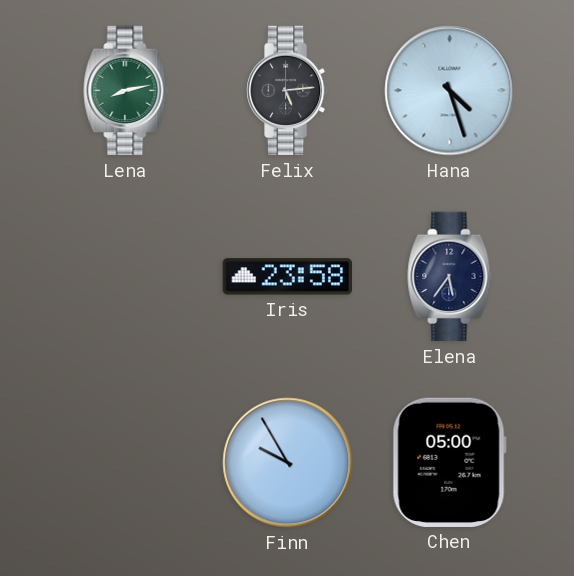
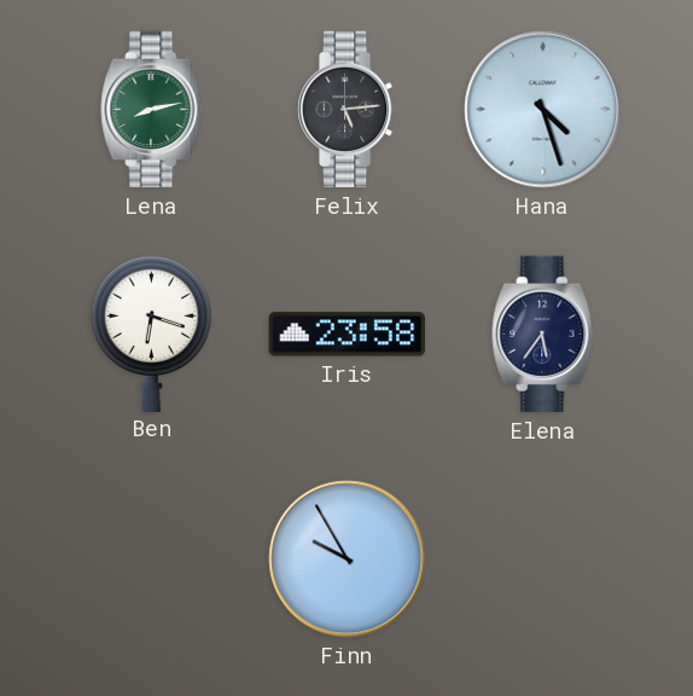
Ben: none -> 6:18 (151, 333)
Chen: 05:00 -> none (449, 462)
